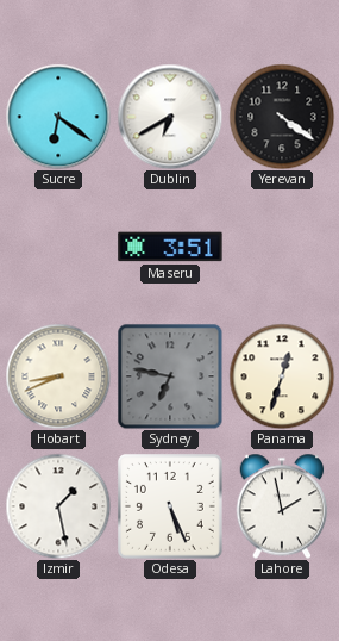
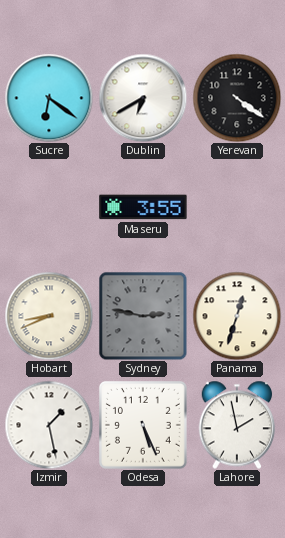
Maseru: 3:51 -> 3:55 (143, 207)
Sydney: 6:47 -> 2:47 (143, 316)
